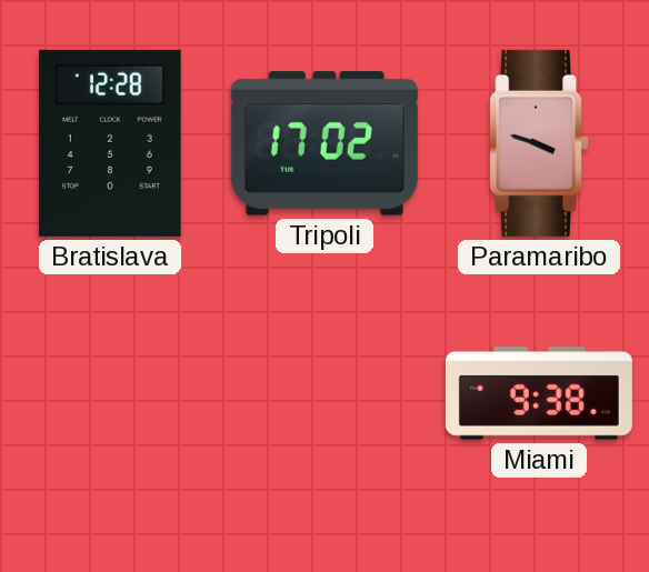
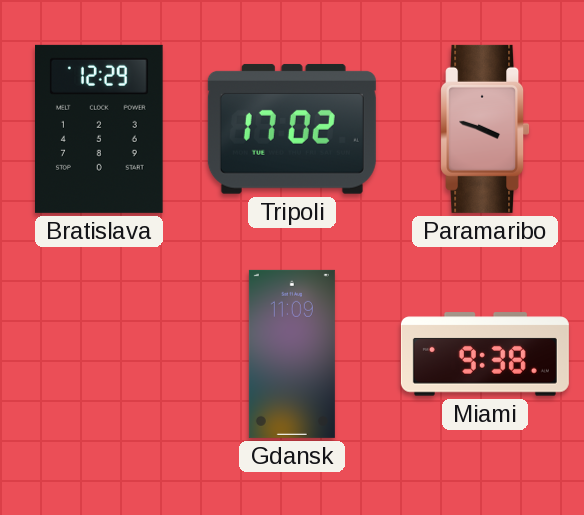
Bratislava: 12:28 -> 12:29 (100, 129)
Gdansk: none -> 11:09 (292, 354)
